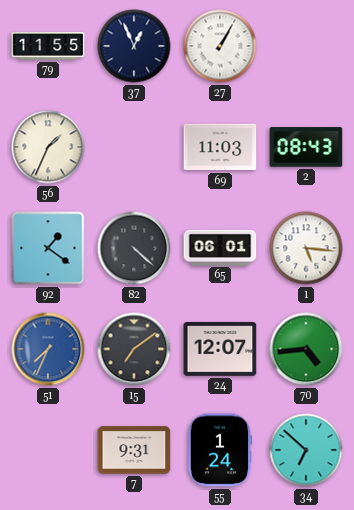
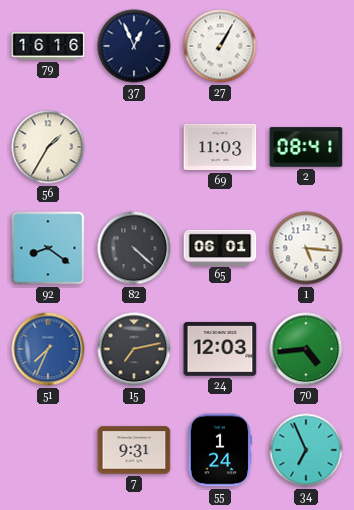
79: 11:55 -> 16:16 (48, 46)
56: 1:34 -> 1:35 (48, 147)
2: 08:43 -> 08:41 (306, 147)
92: 1:21 -> 8:21 (48, 248)
15: 7:09 -> 7:13 (134, 349)
24: 12:07 -> 12:03 (220, 350)
34: 6:52 -> 6:56 (306, 450)
